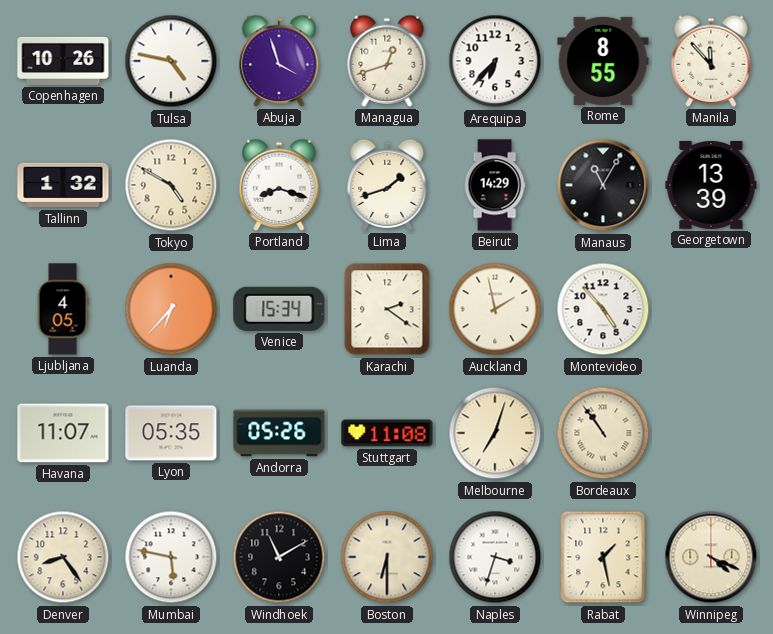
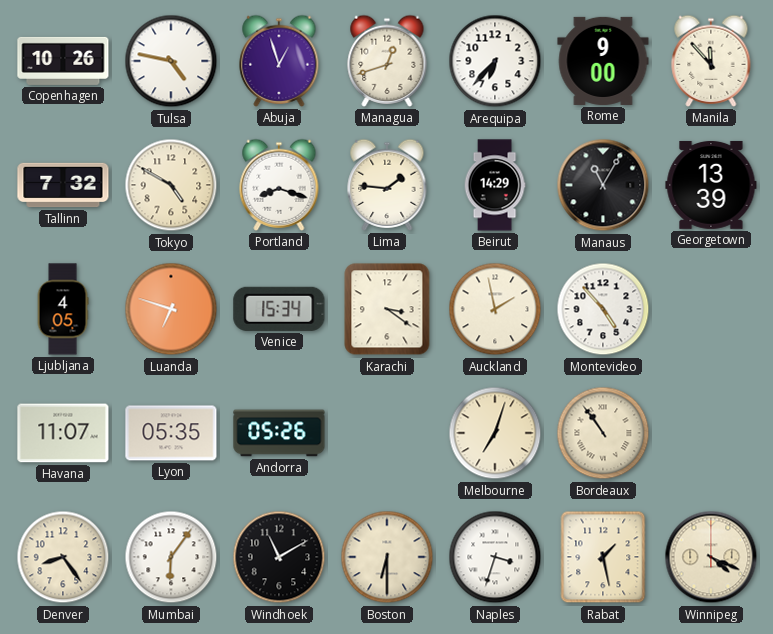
Abuja: 3:57 -> 12:57 (279, 61)
Rome: 8:55 -> 9:00 (603, 61)
Tallinn: 1:32 -> 7:32 (63, 185)
Lima: 1:42 -> 1:46 (387, 185)
Luanda: 6:37 -> 6:48 (171, 309)
Karachi: 2:21 -> 3:21 (387, 309)
Stuttgart: 11:08 -> none (387, 433)
Mumbai: 5:47 -> 6:06 (171, 557)
